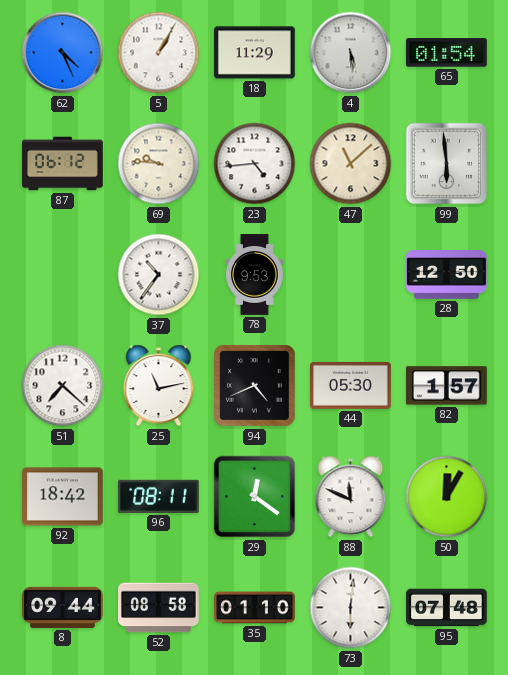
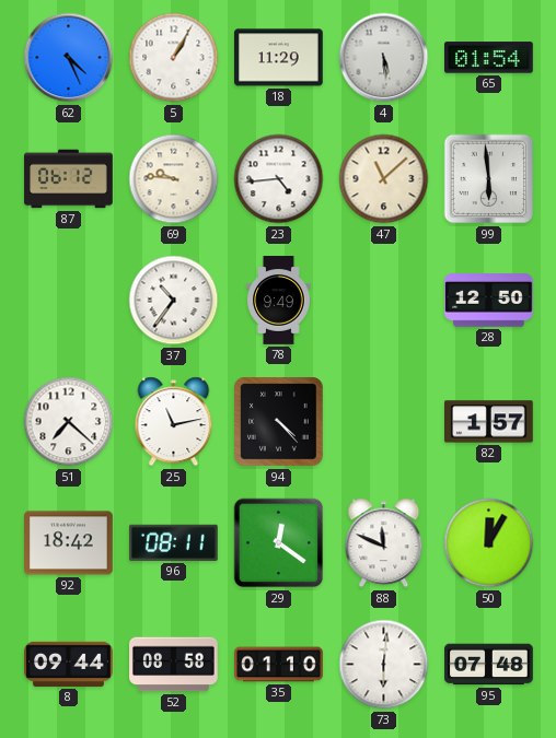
78: 9:53 -> 9:49 (279, 301)
94: 4:41 -> 4:23 (279, 422)
44: 05:30 -> none (351, 385)
